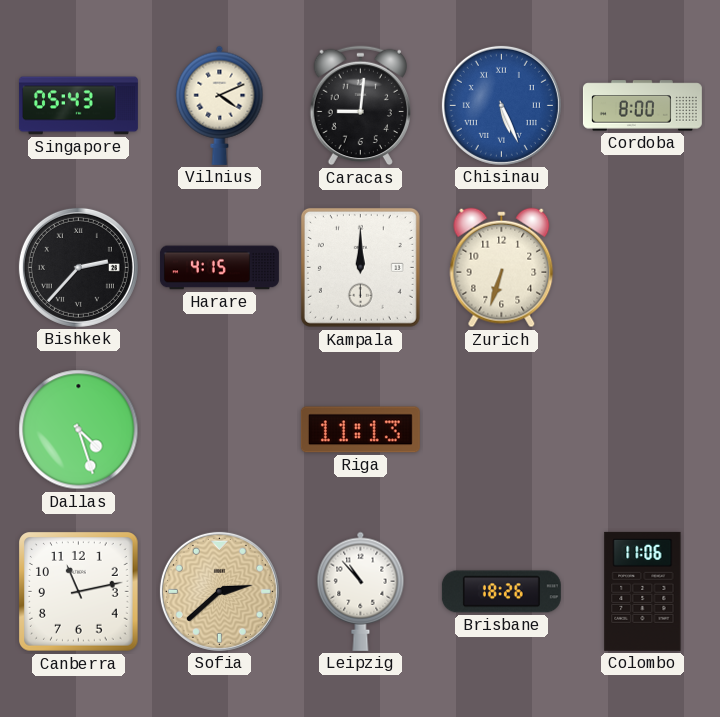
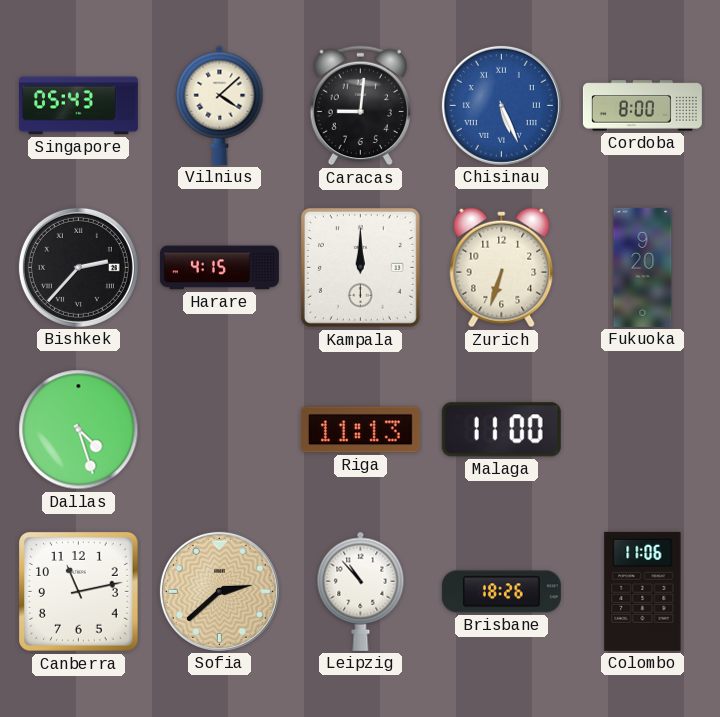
Vilnius: 4:11 -> 4:08 (220, 105)
Fukuoka: none -> 9:20 (643, 267)
Malaga: none -> 11:00 (501, 430)
